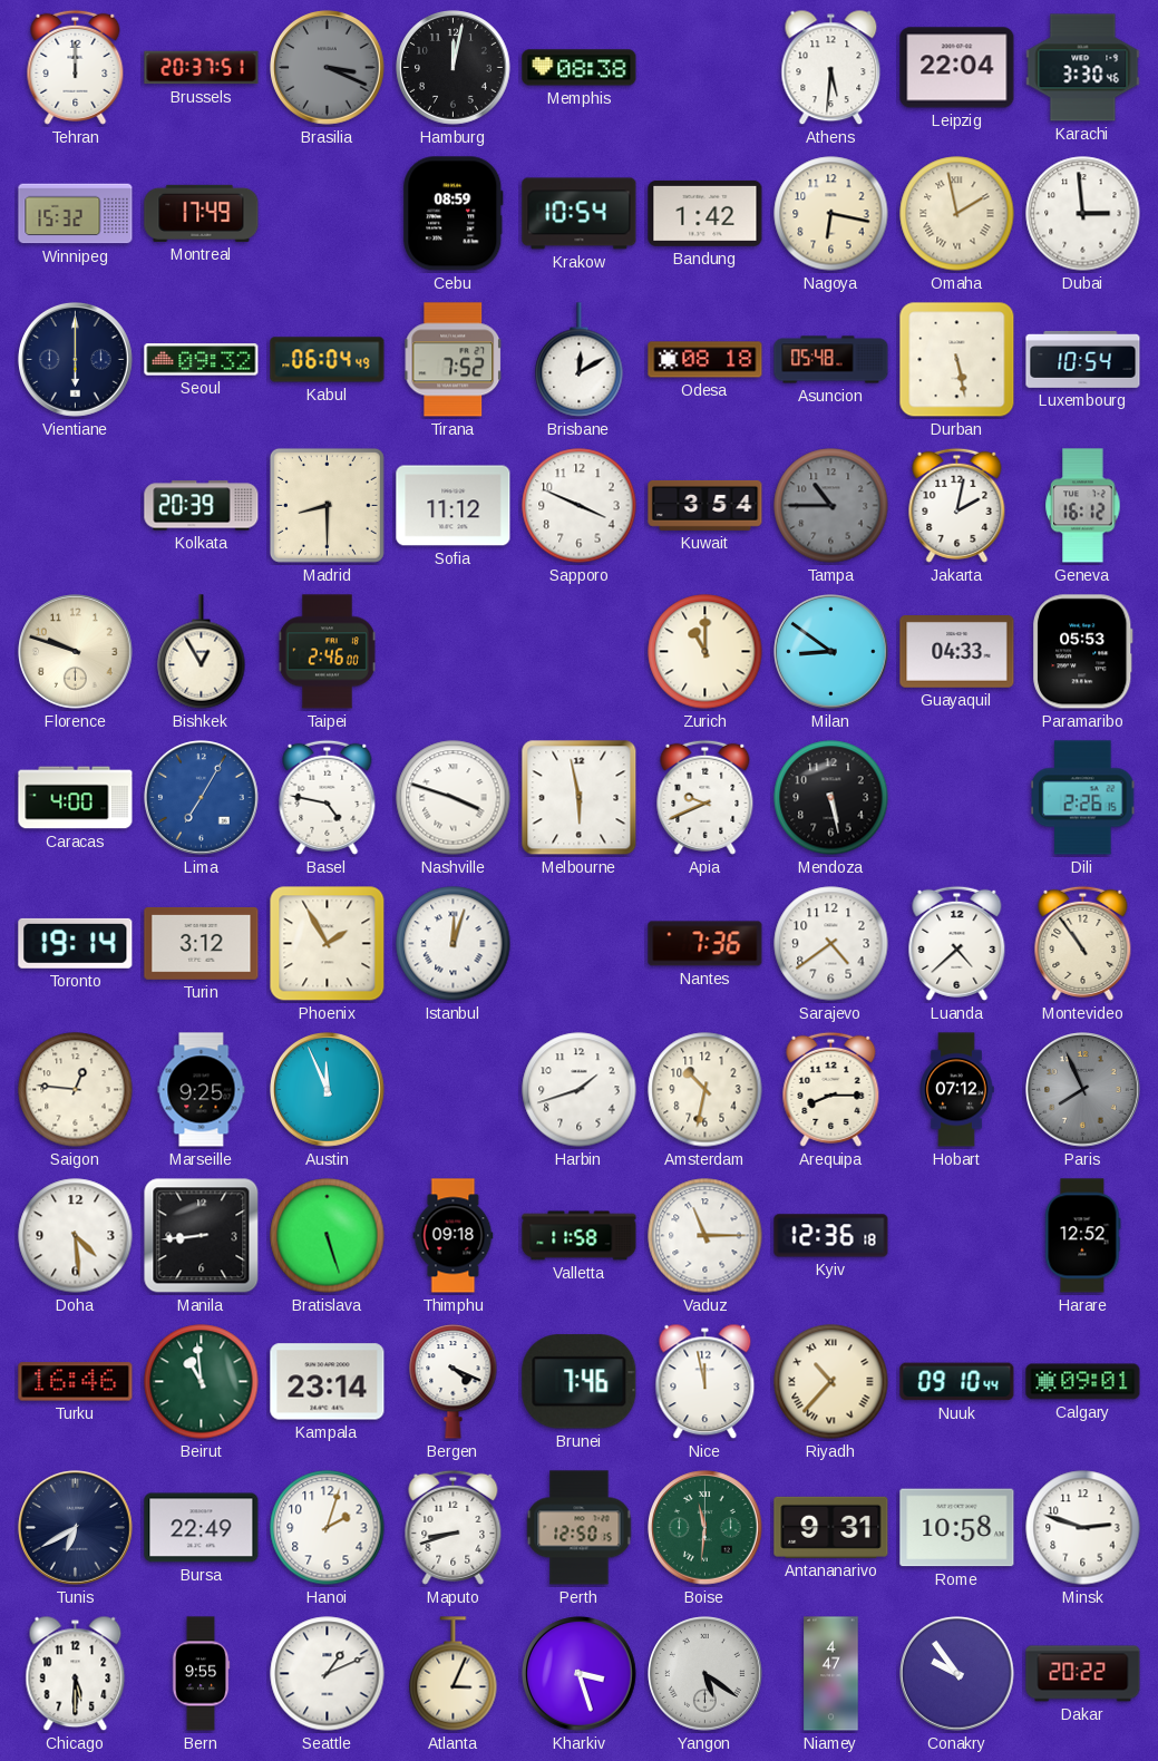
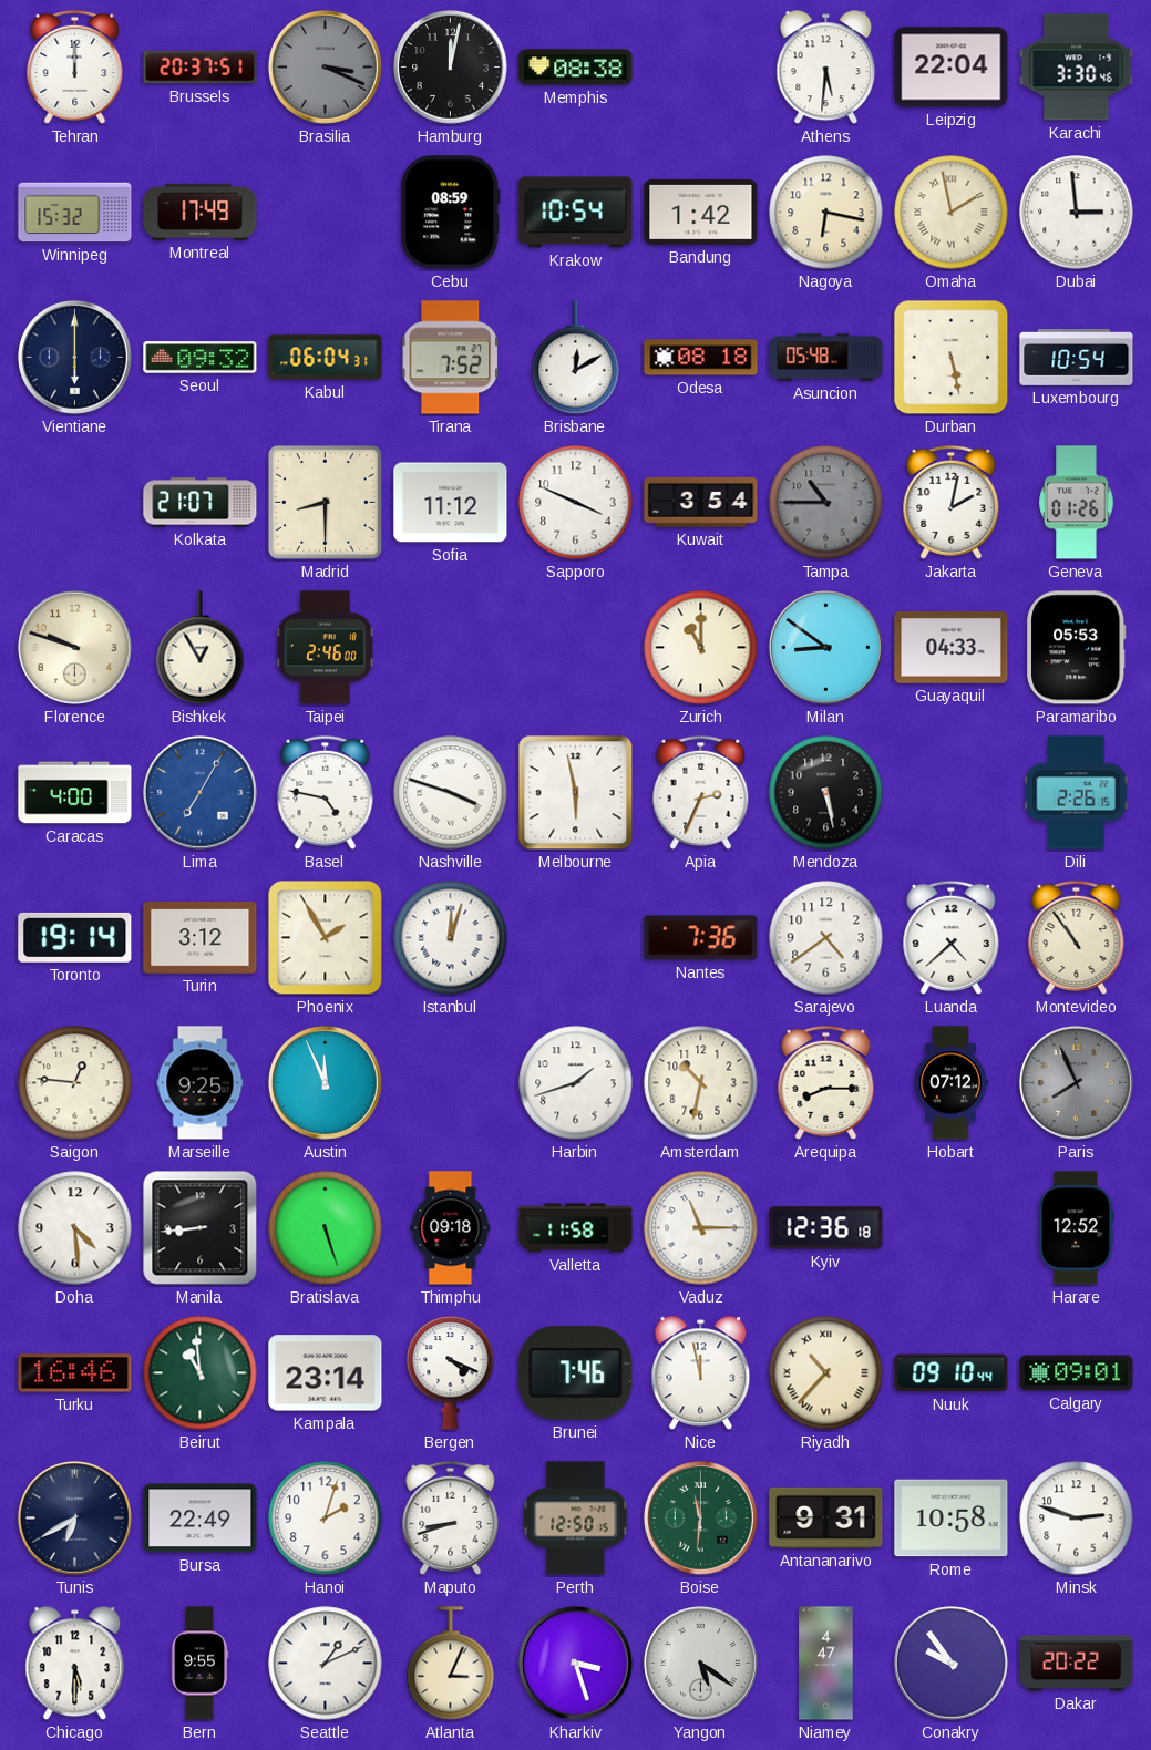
Kabul: 06:04:49 -> 06:04:31 (326, 358)
Kolkata: 20:39 -> 21:07 (201, 503)
Geneva: 16:12 -> 01:26 (1077, 503)
Apia: 9:41 -> 2:34 (701, 792)
